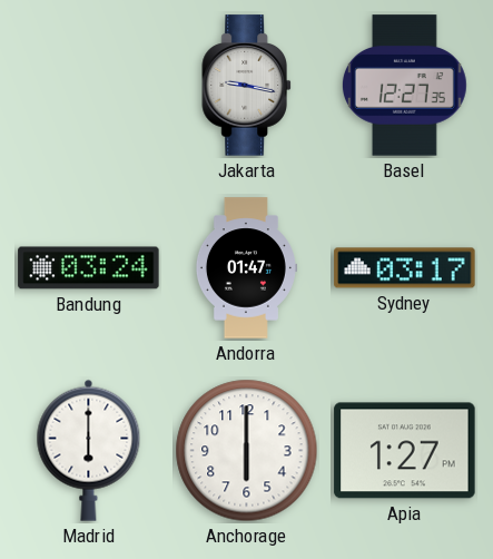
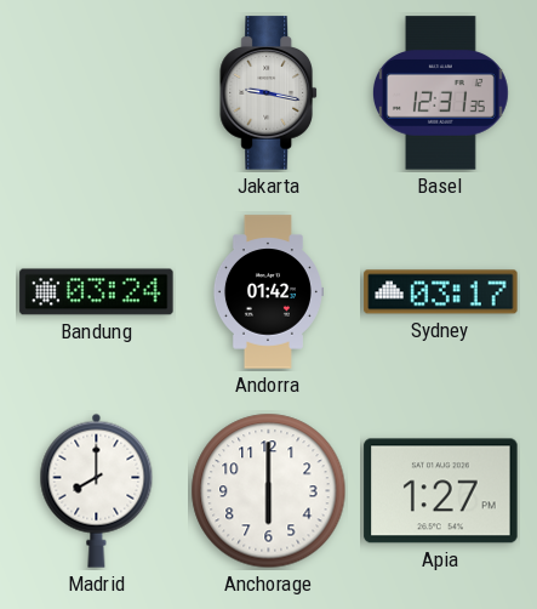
Basel: 12:27 -> 12:31 (440, 93)
Andorra: 01:47 -> 01:42 (268, 292)
Madrid: 6:00 -> 8:00 (97, 490)
